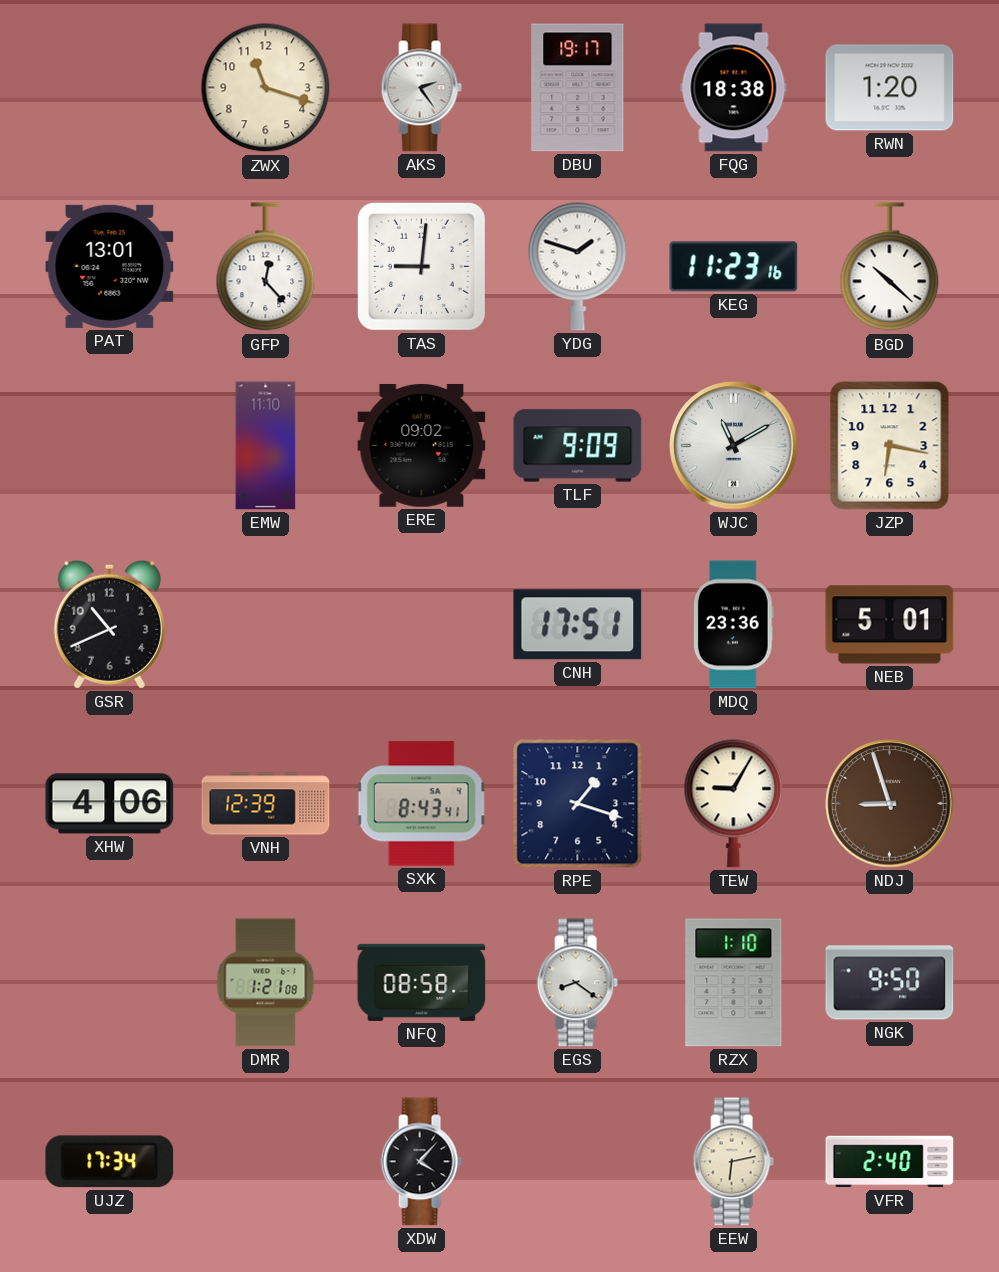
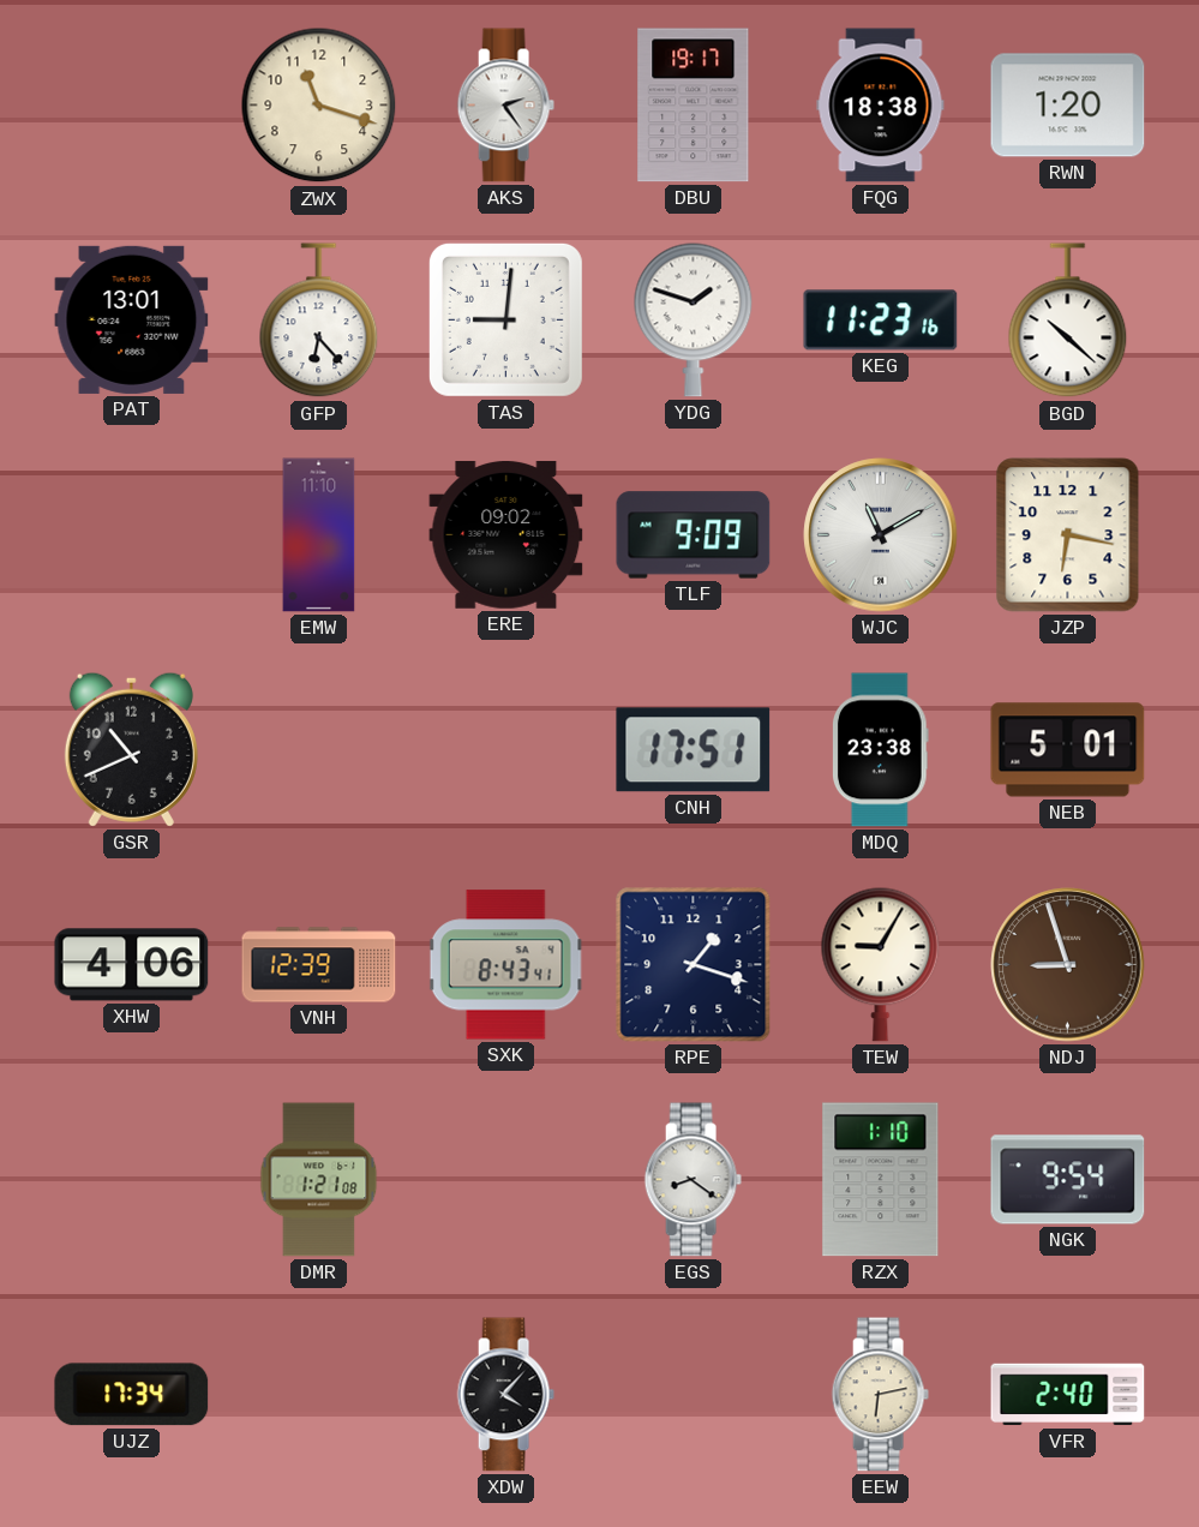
GFP: 12:23 -> 6:23 (319, 321)
MDQ: 23:36 -> 23:38 (880, 750)
NFQ: 08:58 -> none (422, 982)
NGK: 9:50 -> 9:54 (1068, 1180)
